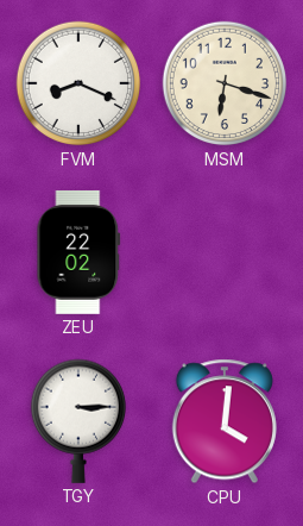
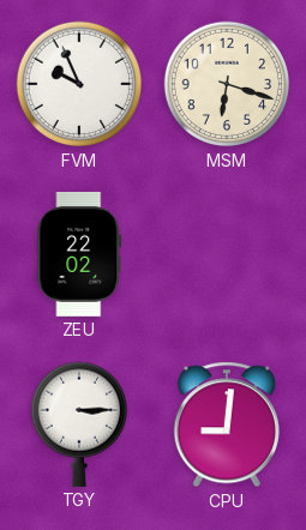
FVM: 8:19 -> 9:56 (79, 84)
CPU: 4:01 -> 9:01 (227, 424)
